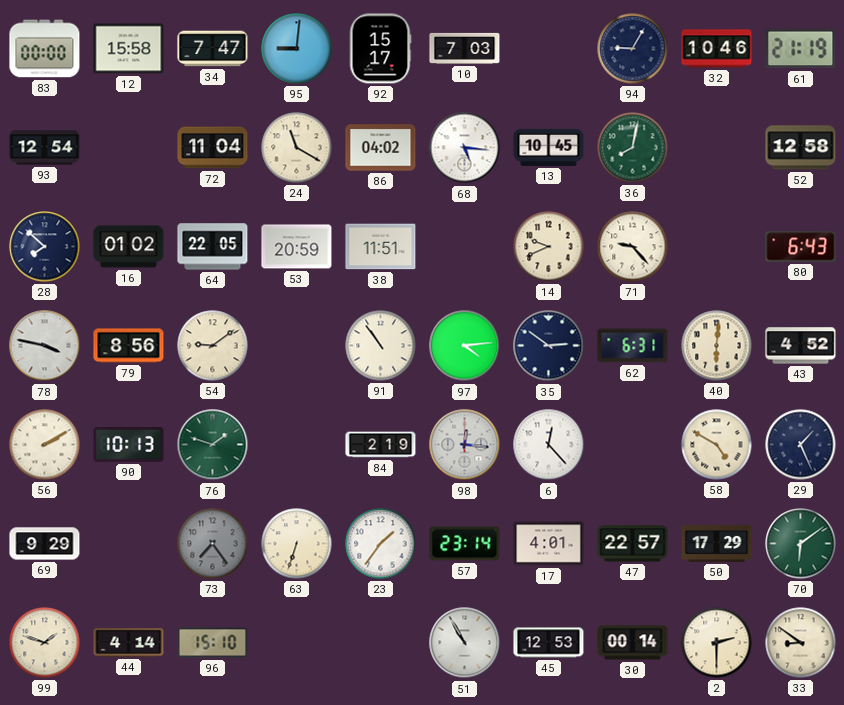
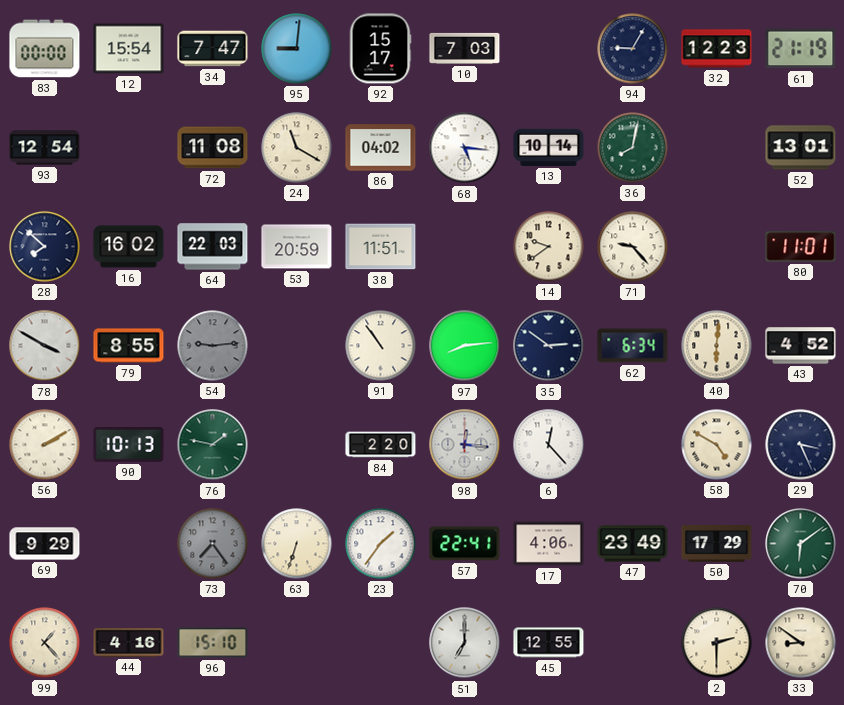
12: 15:58 -> 15:54 (129, 49)
32: 10:46 -> 12:23 (717, 49)
72: 11:04 -> 11:08 (213, 148)
13: 10:45 -> 10:14 (549, 147)
52: 12:58 -> 13:01 (801, 148)
16: 01:02 -> 16:02 (129, 247)
64: 22:05 -> 22:03 (213, 247)
14: 9:41 -> 9:39 (549, 247)
80: 6:43 -> 11:01 (801, 247)
78: 3:47 -> 3:50 (45, 346)
79: 8:56 -> 8:55 (129, 346)
54: 9:09 -> 9:14 (213, 346)
54 dial: cream -> grey (213, 346)
97: 4:14 -> 8:14 (465, 346)
62: 6:31 -> 6:34 (633, 346)
76: 1:48 -> 1:47 (213, 445)
84: 2:19 -> 2:20 (381, 445)
29: 1:26 -> 3:26 (801, 445)
57: 23:14 -> 22:41 (465, 544)
17: 4:01 -> 4:06 (549, 544)
47: 22:57 -> 23:49 (633, 544)
99: 1:48 -> 1:23 (45, 643)
44: 4:14 -> 4:16 (129, 643)
51: 10:55 -> 7:00 (465, 643)
45: 12:53 -> 12:55 (549, 643)
30: 00:14 -> none (633, 643)
